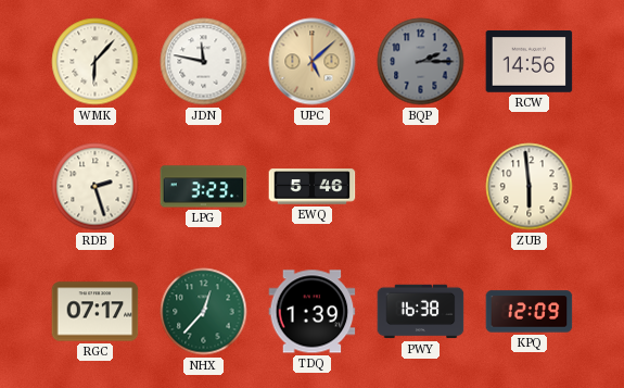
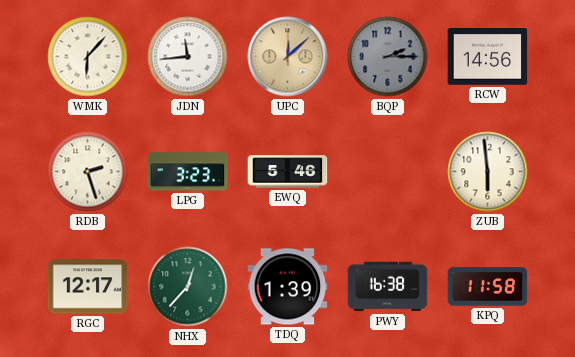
JDN: 11:47 -> 11:44 (188, 57)
UPC: 5:08 -> 12:08 (288, 57)
RGC: 07:17 -> 12:17 (88, 287)
KPQ: 12:09 -> 11:58 (488, 287)
